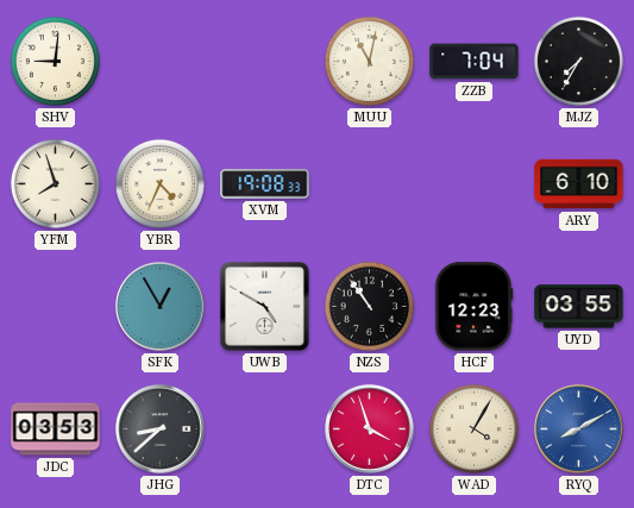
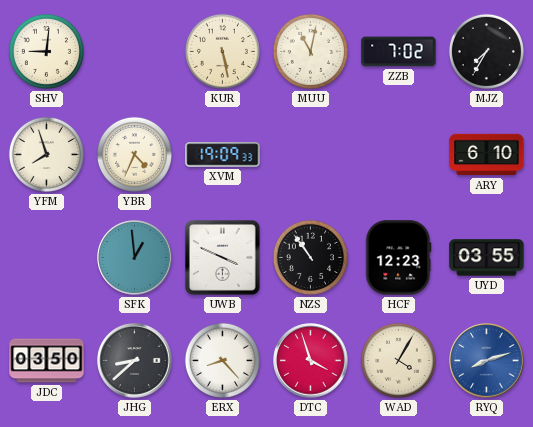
KUR: none -> 5:28 (222, 51)
ZZB: 7:04 -> 7:02 (399, 52)
XVM: 19:08 -> 19:09 (223, 155)
SFK: 12:55 -> 12:59 (135, 258)
UWB: 4:50 -> 3:49 (222, 257)
JDC: 03:53 -> 03:50 (47, 361)
ERX: none -> 8:23 (222, 360)
RYQ: 8:10 -> 8:12 (487, 361)
